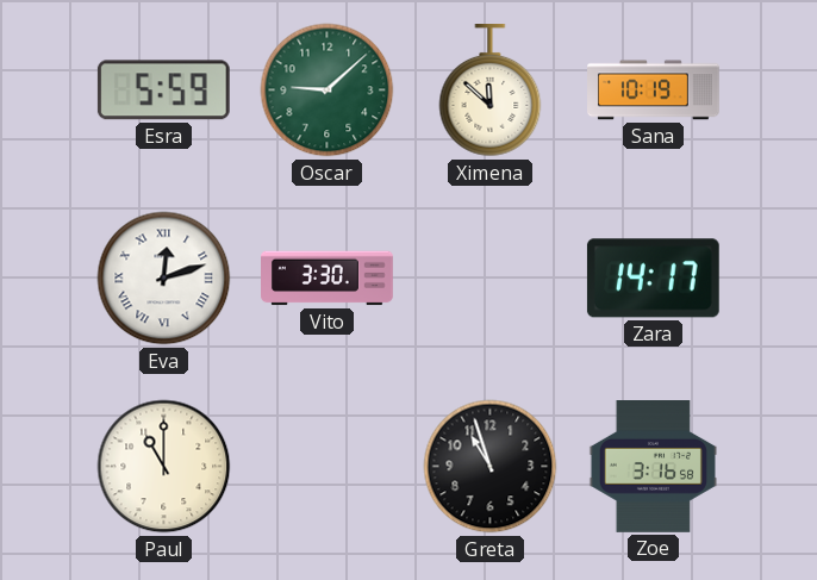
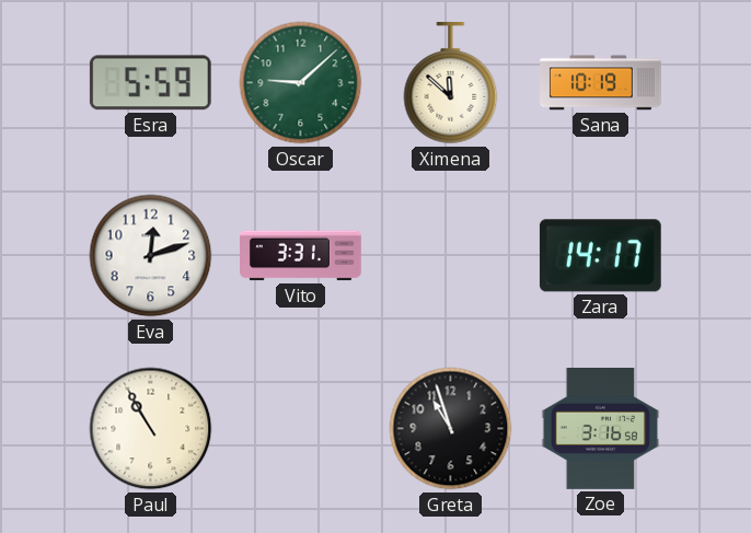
Eva numerals: Roman -> Arabic (151, 256)
Vito: 3:30 -> 3:31 (301, 256)
Paul: 11:00 -> 10:55 (151, 429)
